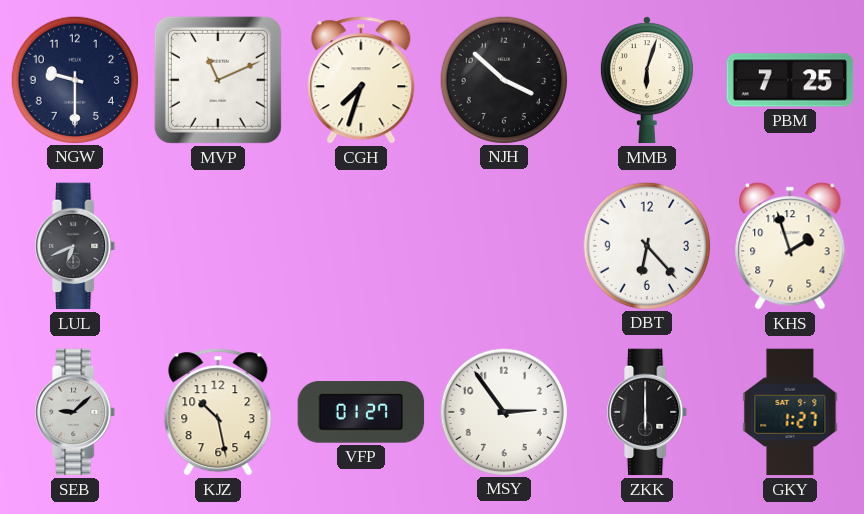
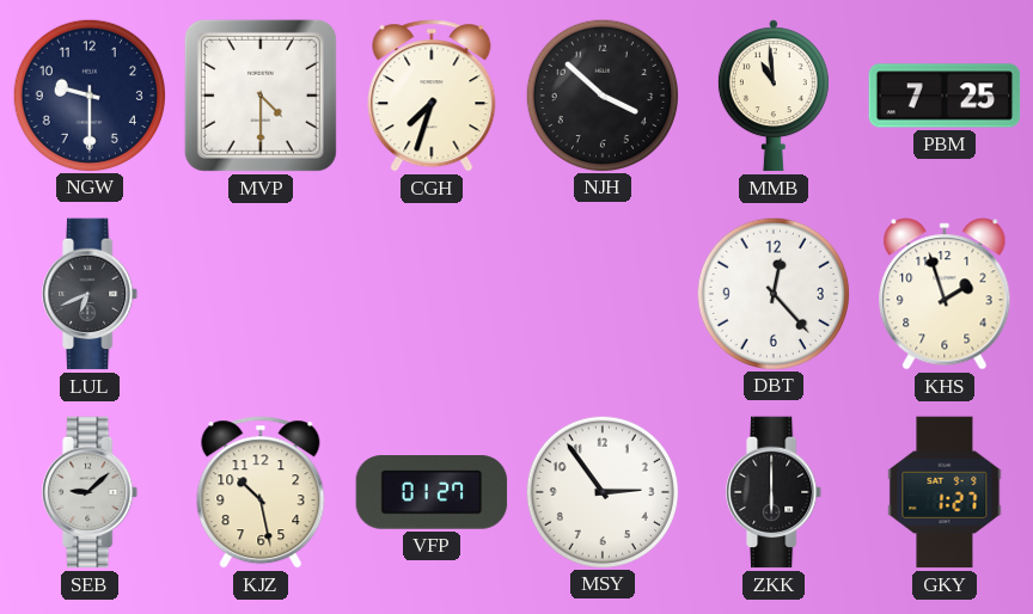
MVP: 11:11 -> 4:30 (261, 96)
MMB: 6:03 -> 10:59 (774, 96)
DBT: 6:23 -> 12:23 (772, 293)
